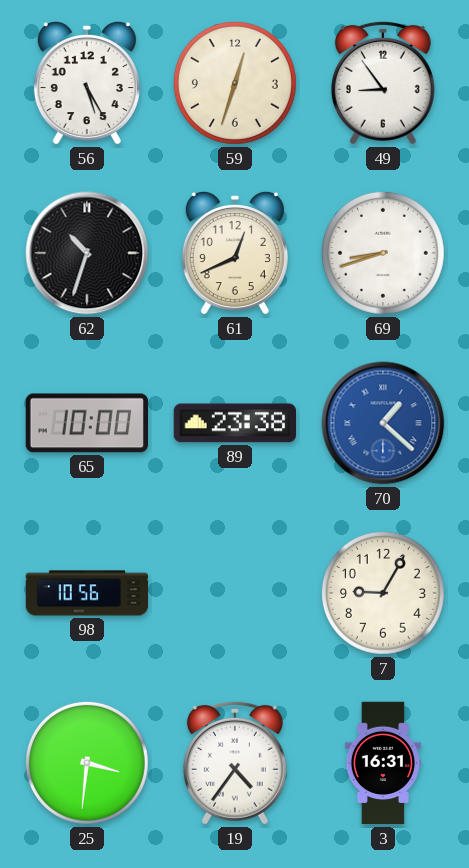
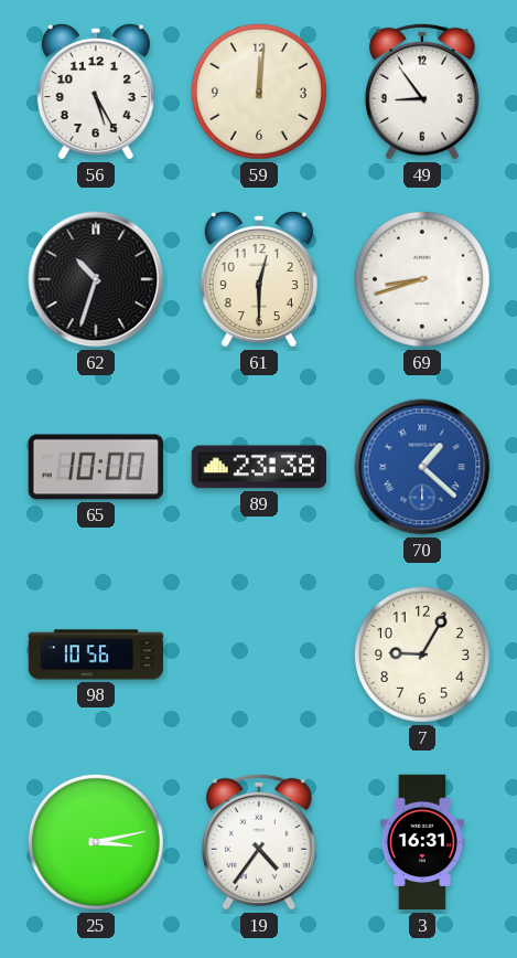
59: 12:33 -> 12:01 (259, 92)
61: 12:41 -> 12:30 (259, 279)
25: 3:31 -> 3:13 (96, 842)
